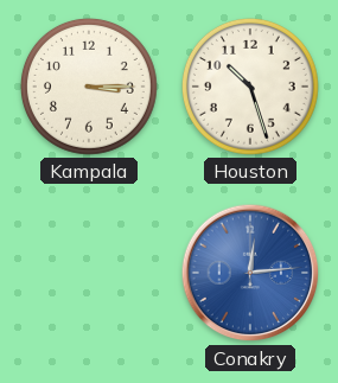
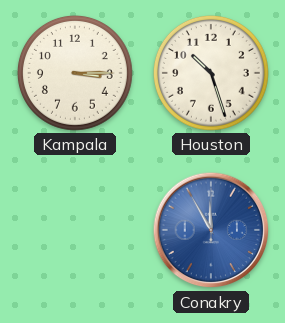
Conakry: 12:14 -> 11:55 (211, 230)
